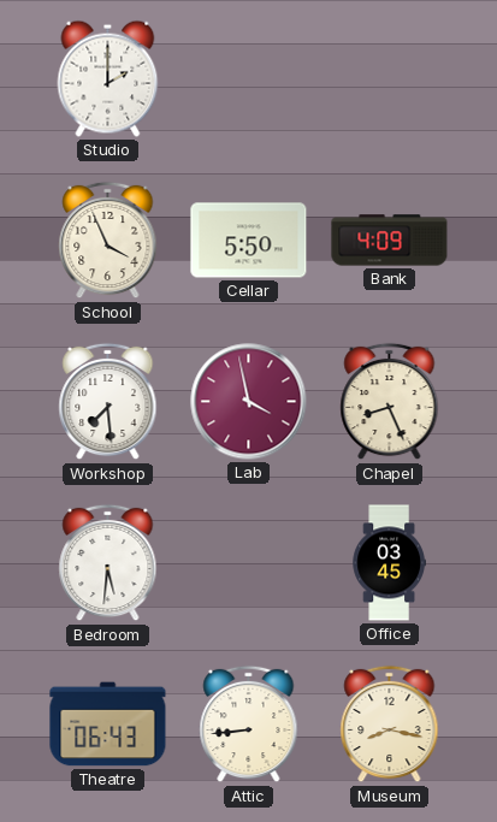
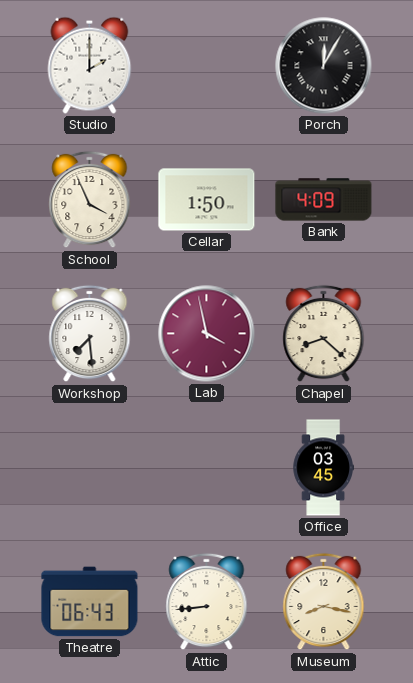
Porch: none -> 12:05 (324, 66)
Cellar: 5:50 -> 1:50 (207, 200)
Chapel: 8:26 -> 8:22 (324, 334)
Bedroom: 5:31 -> none (108, 563)
